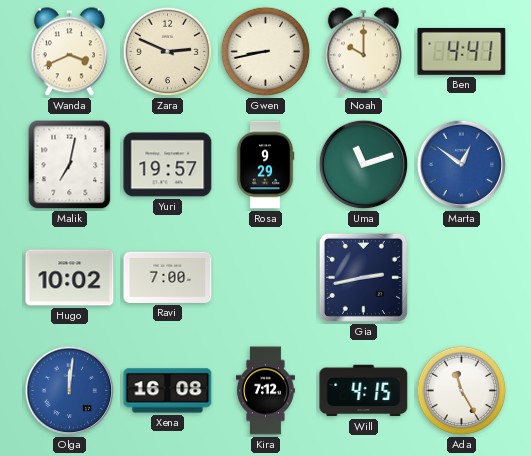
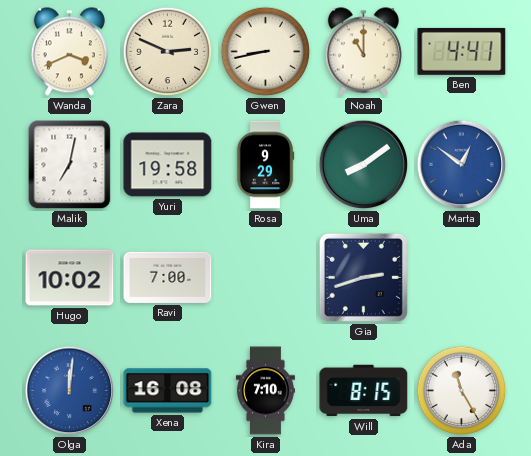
Noah: 10:00 -> 11:00 (363, 52)
Yuri: 19:57 -> 19:58 (168, 165)
Uma: 11:12 -> 8:09 (364, 165)
Gia: 2:43 -> 2:42 (363, 277)
Kira: 7:12 -> 7:10 (265, 391)
Will: 4:15 -> 8:15 (364, 391)
